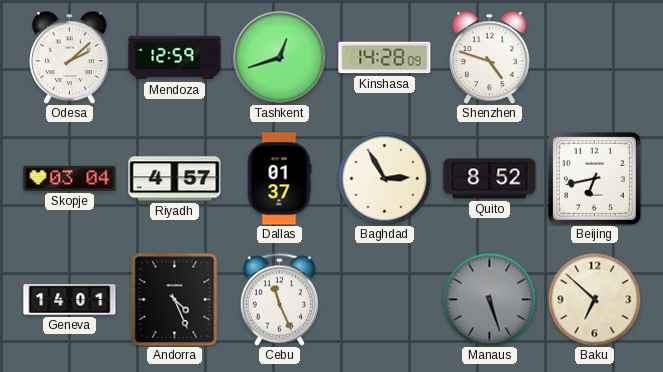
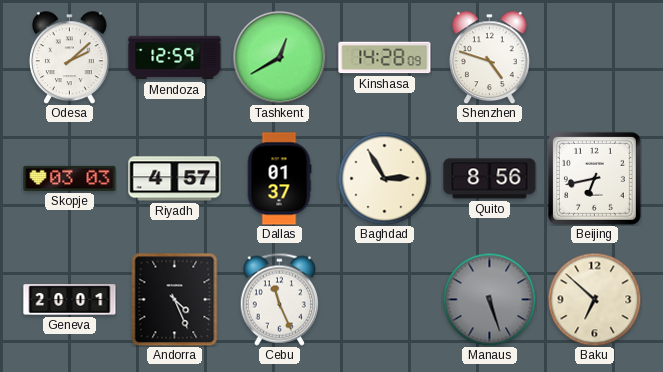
Tashkent: 12:42 -> 12:40 (279, 57)
Skopje: 03:04 -> 03:03 (70, 178)
Quito: 8:52 -> 8:56 (490, 179)
Geneva: 14:01 -> 20:01 (70, 300)
